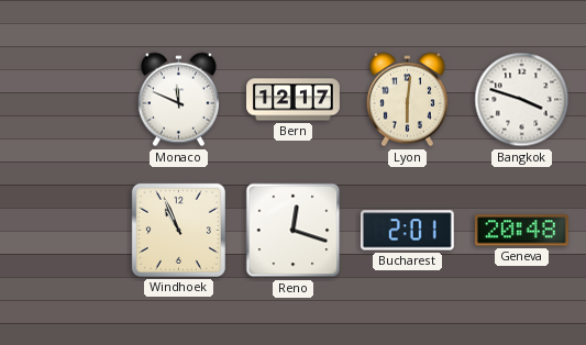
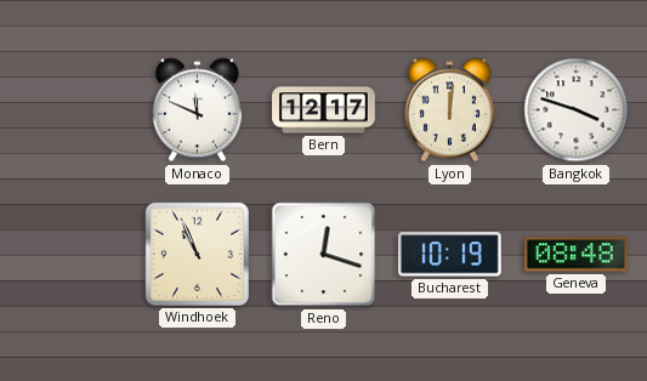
Lyon: 6:01 -> 12:01 (449, 110)
Bucharest: 2:01 -> 10:19 (449, 255)
Geneva: 20:48 -> 08:48 (575, 255)
